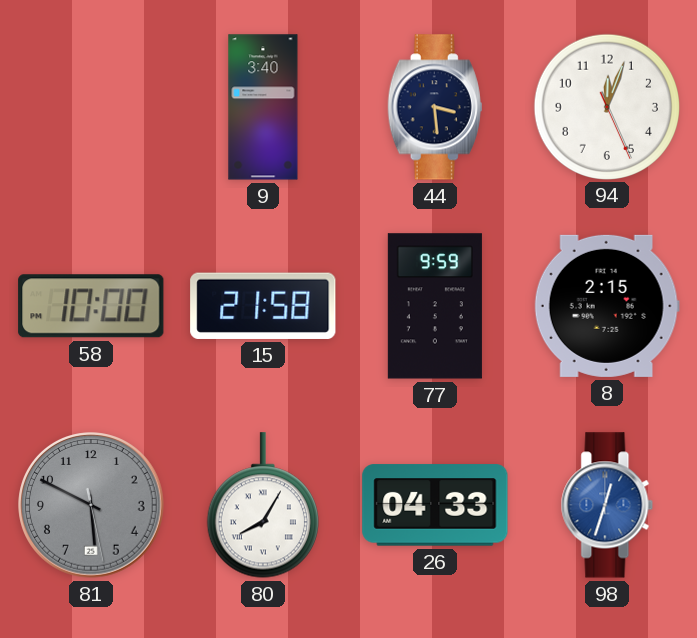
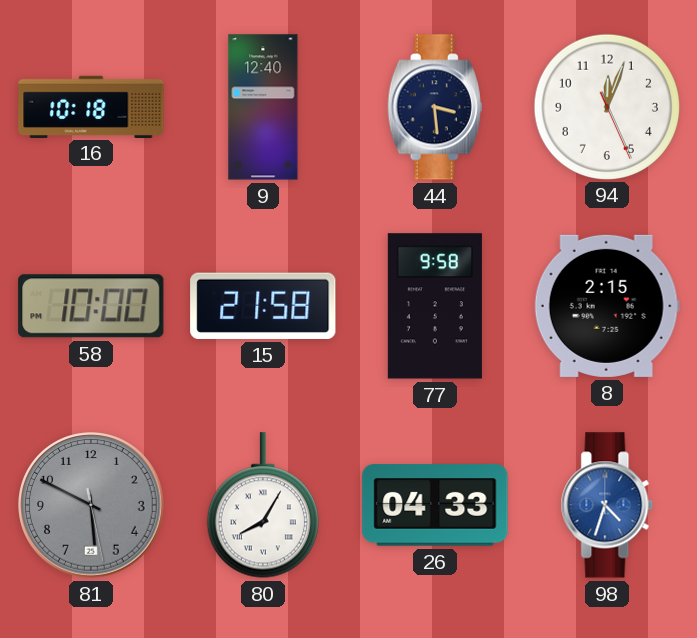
16: none -> 10:18 (91, 106)
9: 3:40 -> 12:40 (263, 107)
77: 9:59 -> 9:58 (435, 306)
98: 12:33 -> 4:33 (607, 505)
